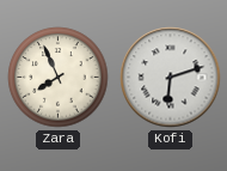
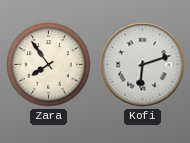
Zara: 7:56 -> 7:54 (49, 65)
